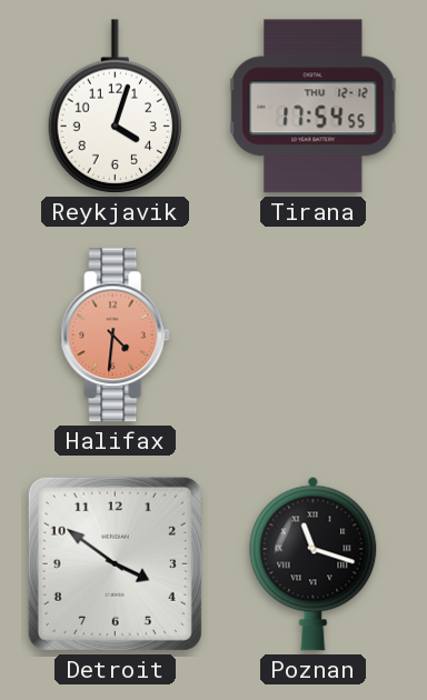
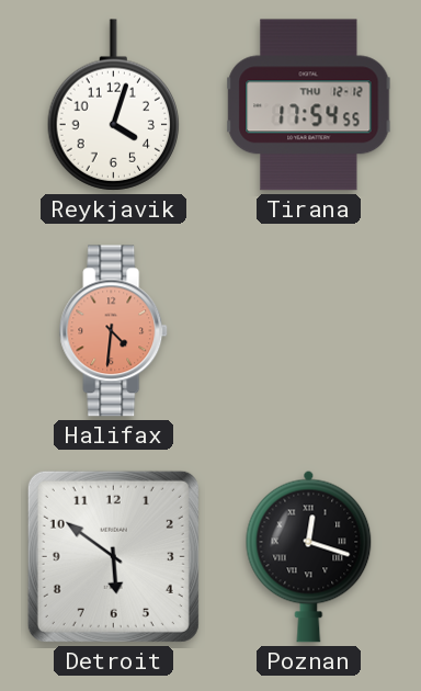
Detroit: 3:51 -> 5:51 (113, 556)
Poznan: 11:18 -> 12:18 (309, 556)
